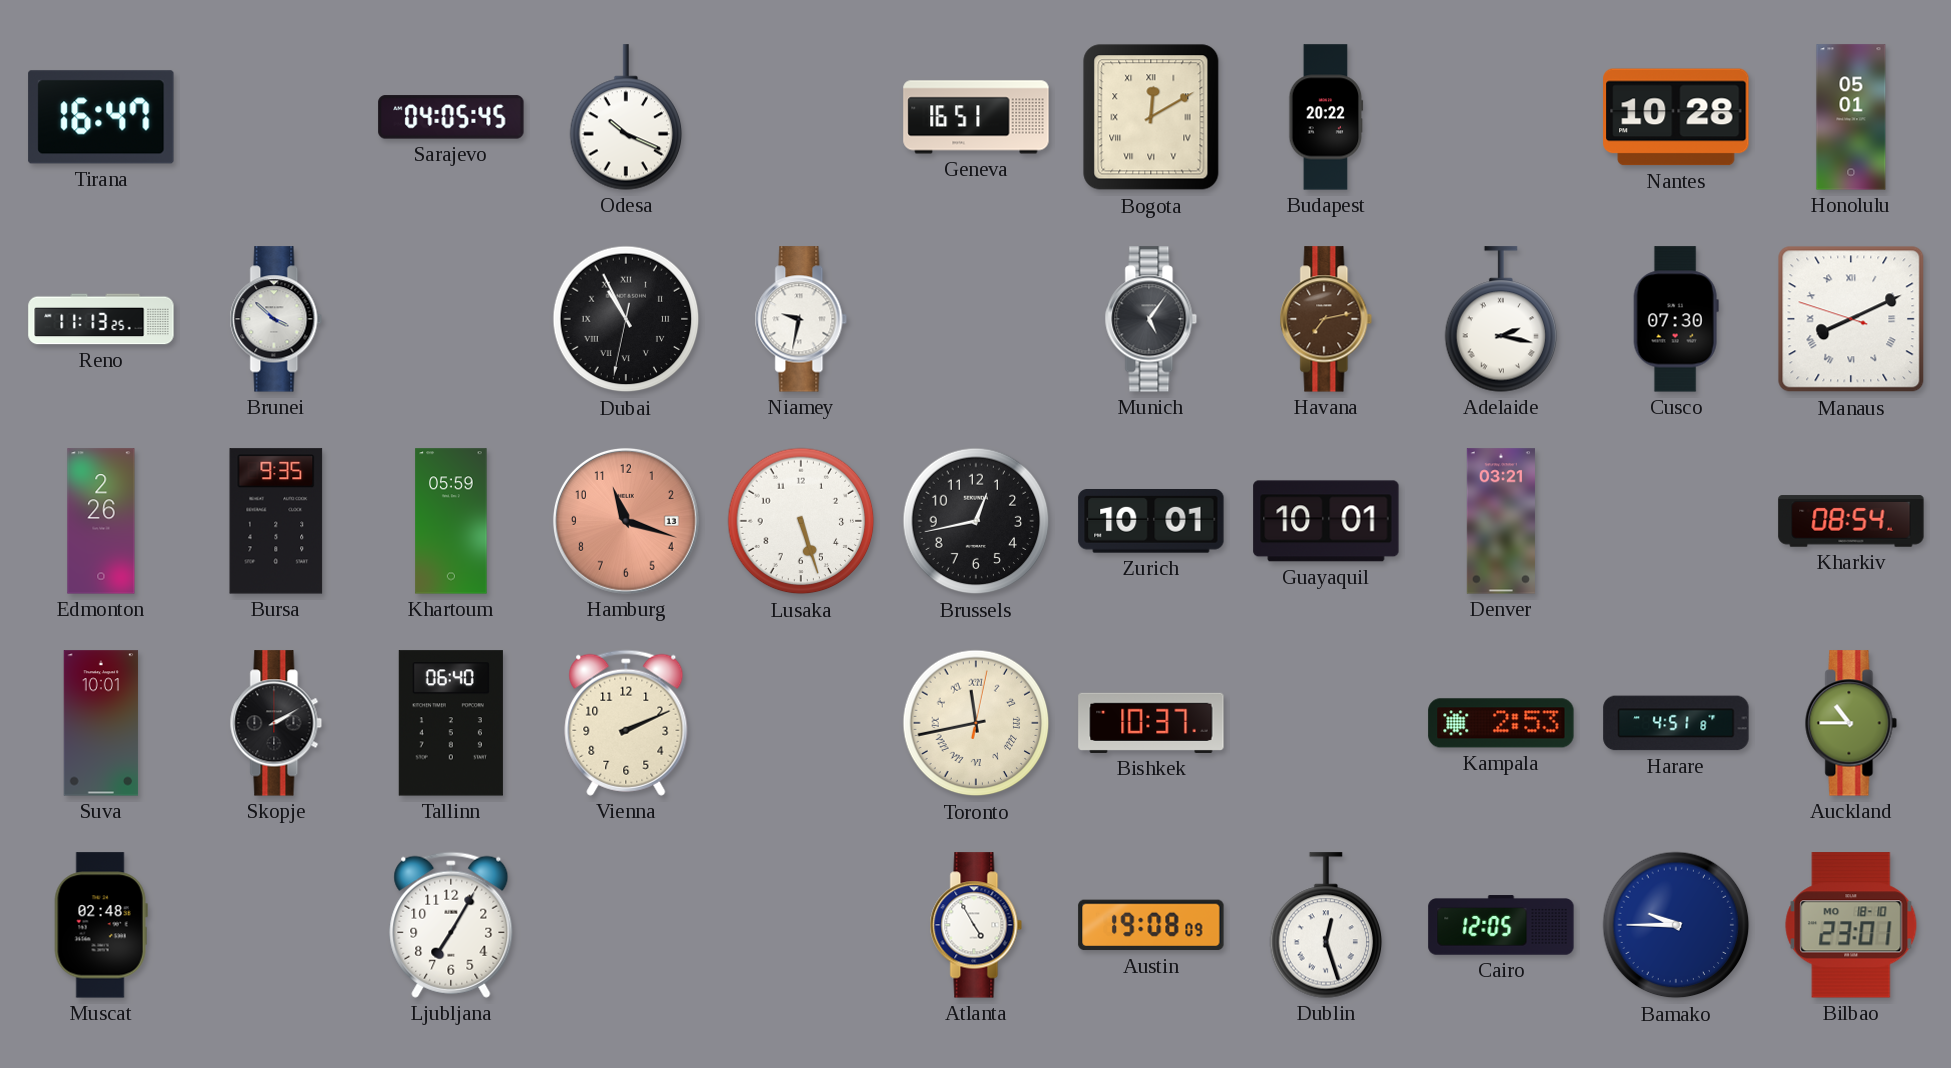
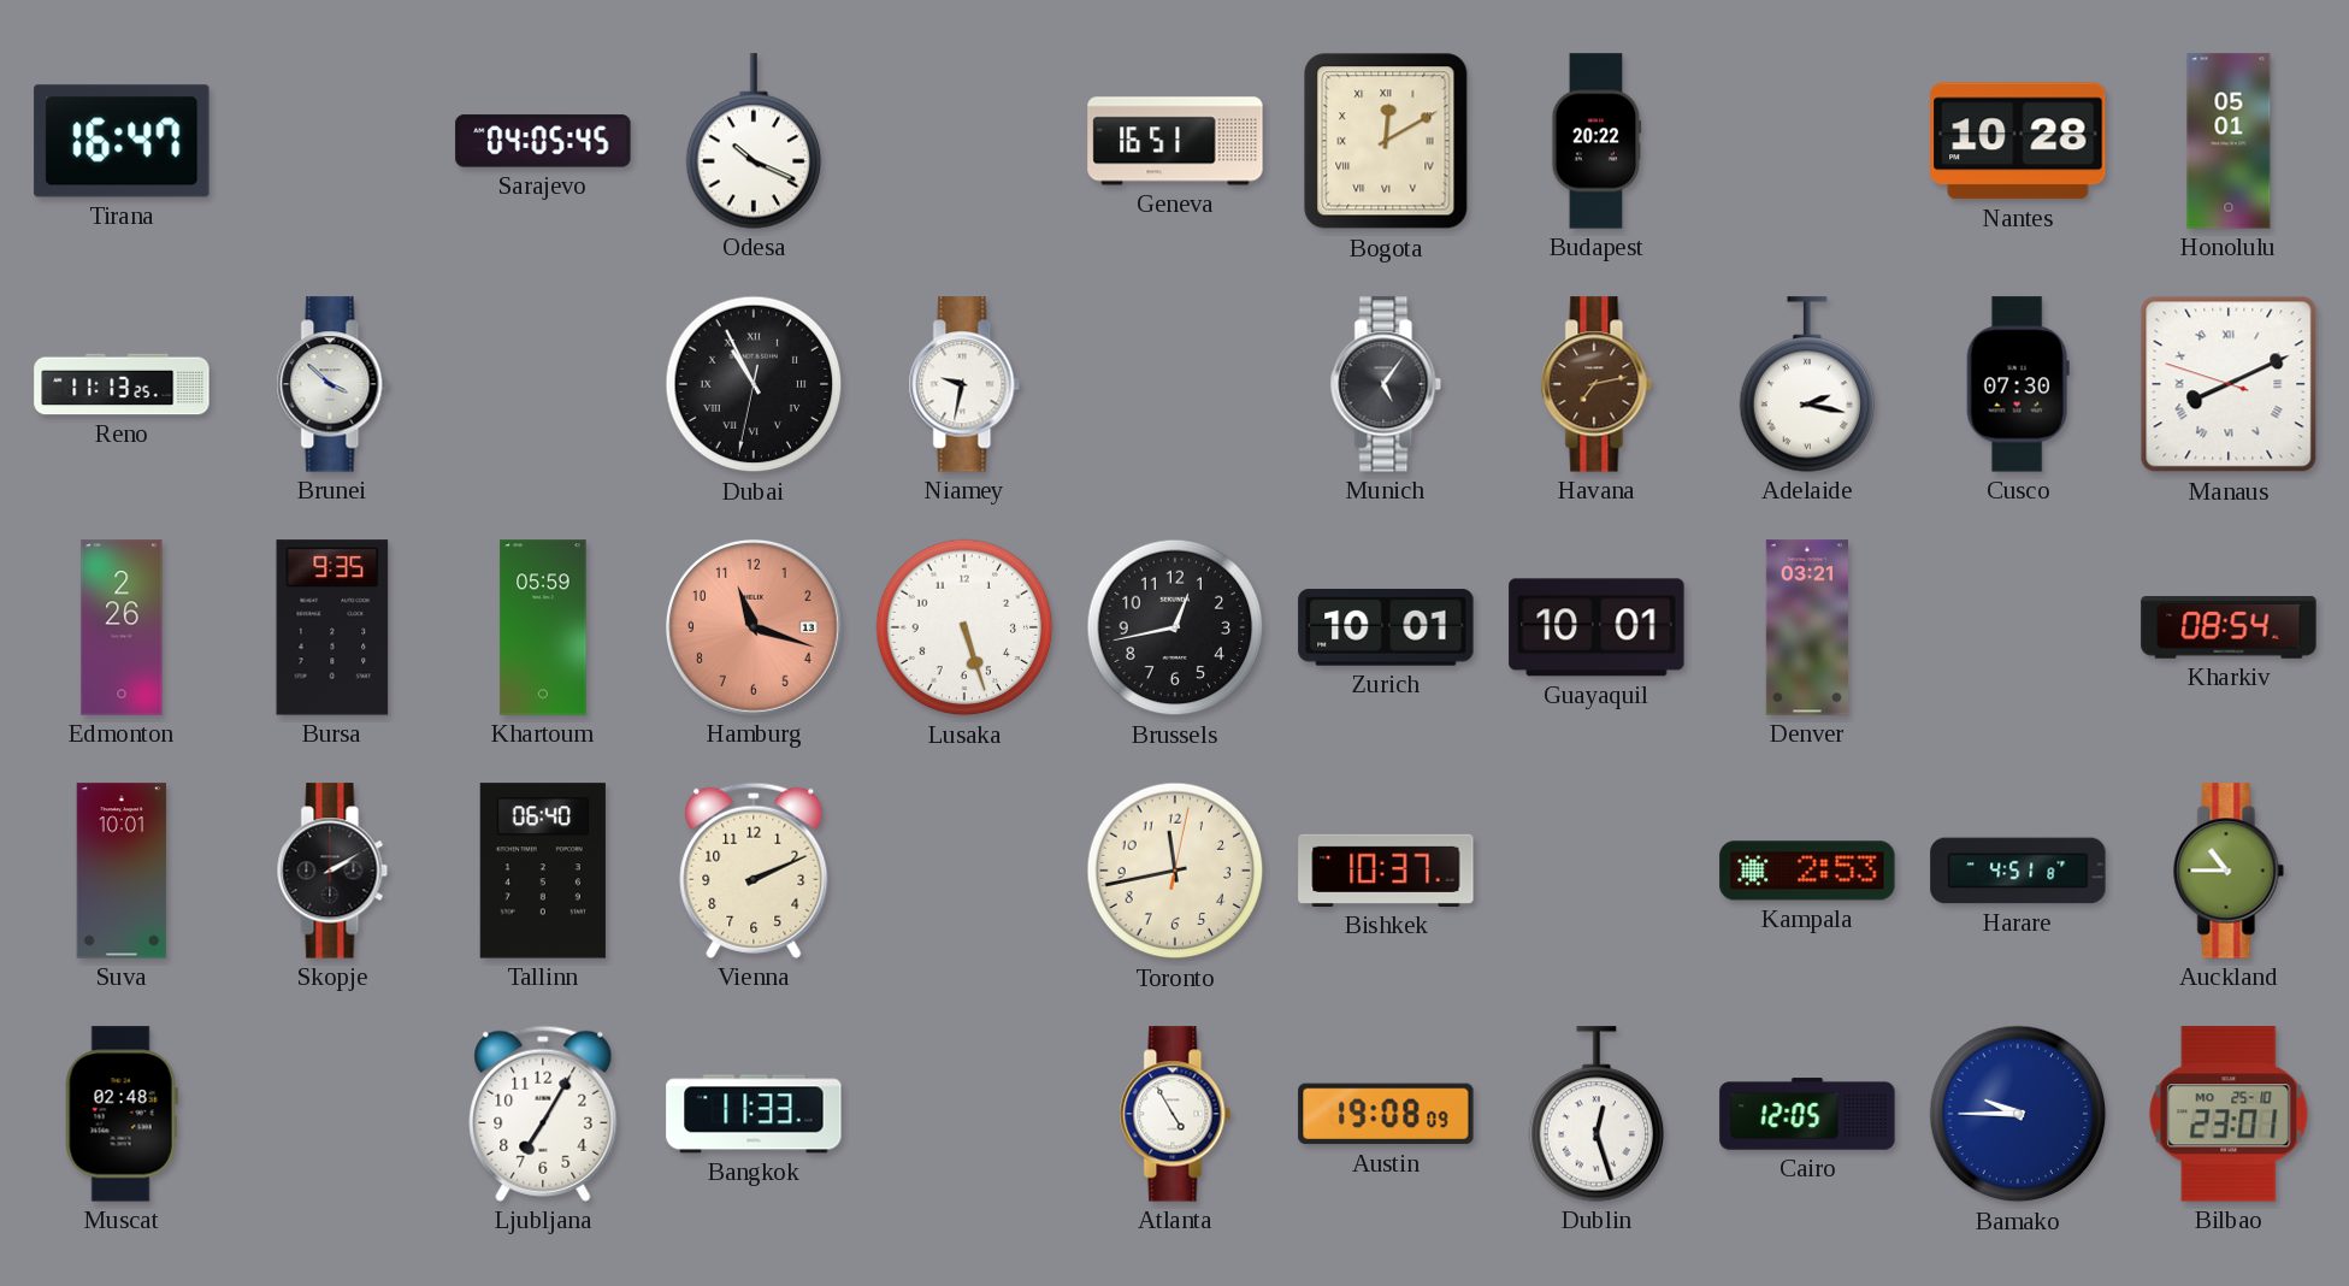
Toronto numerals: Roman -> Arabic (1175, 871)
Bangkok: none -> 11:33 (754, 1114)
Bilbao date: MO 18-10 -> MO 25-10 (2229, 1114)
